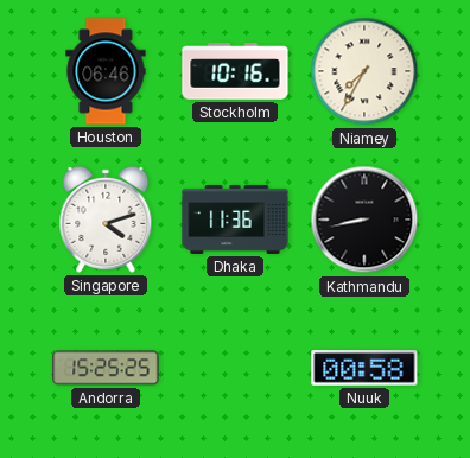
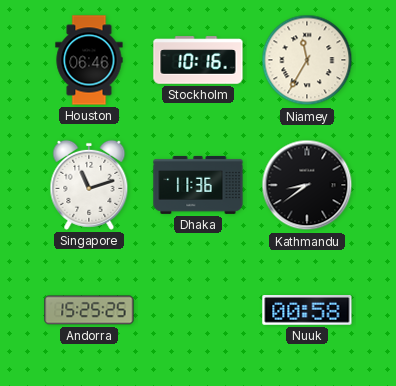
Niamey: 7:35 -> 11:35 (307, 60)
Singapore: 4:12 -> 11:12 (89, 185)
Kathmandu: 8:43 -> 8:39 (307, 185)
